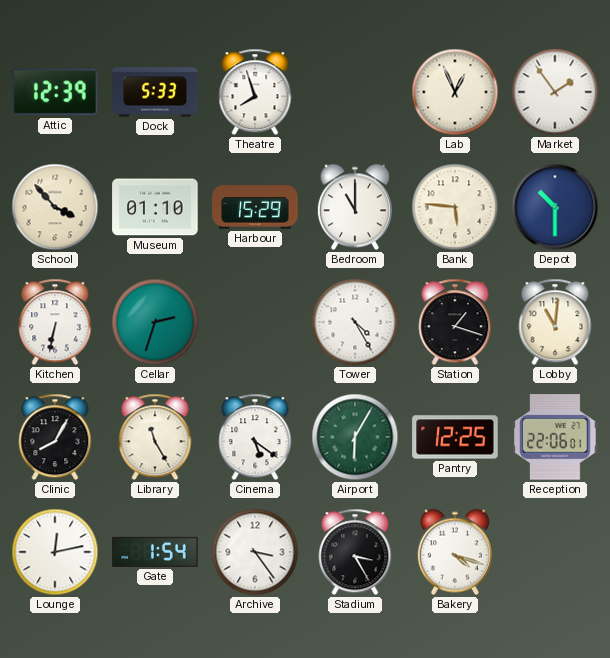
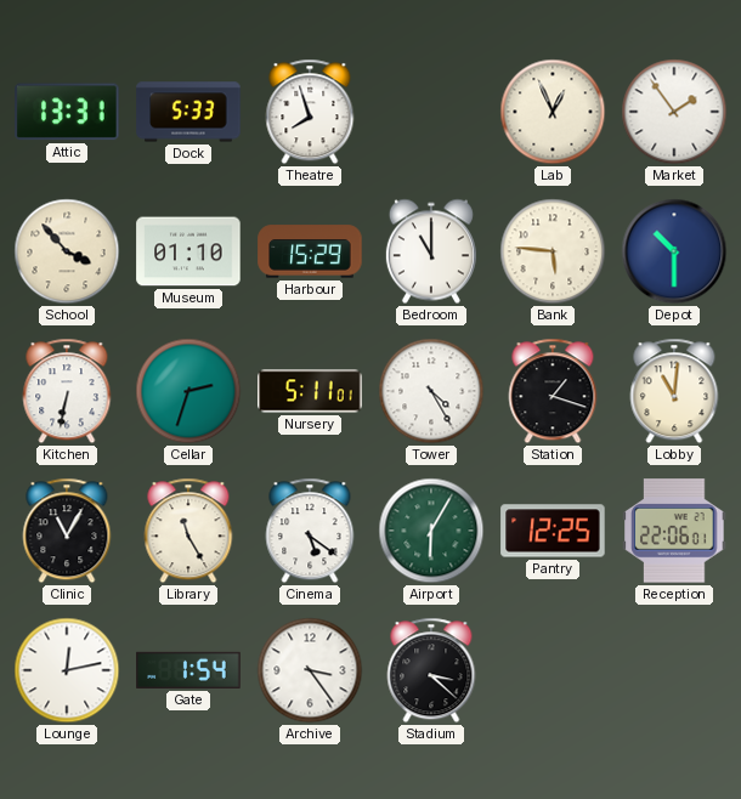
Attic: 12:39 -> 13:31 (67, 112)
Nursery: none -> 5:11 (310, 391)
Clinic: 8:05 -> 11:05 (67, 531)
Stadium: 3:25 -> 3:22 (431, 670)
Bakery: 4:18 -> none (455, 552)
